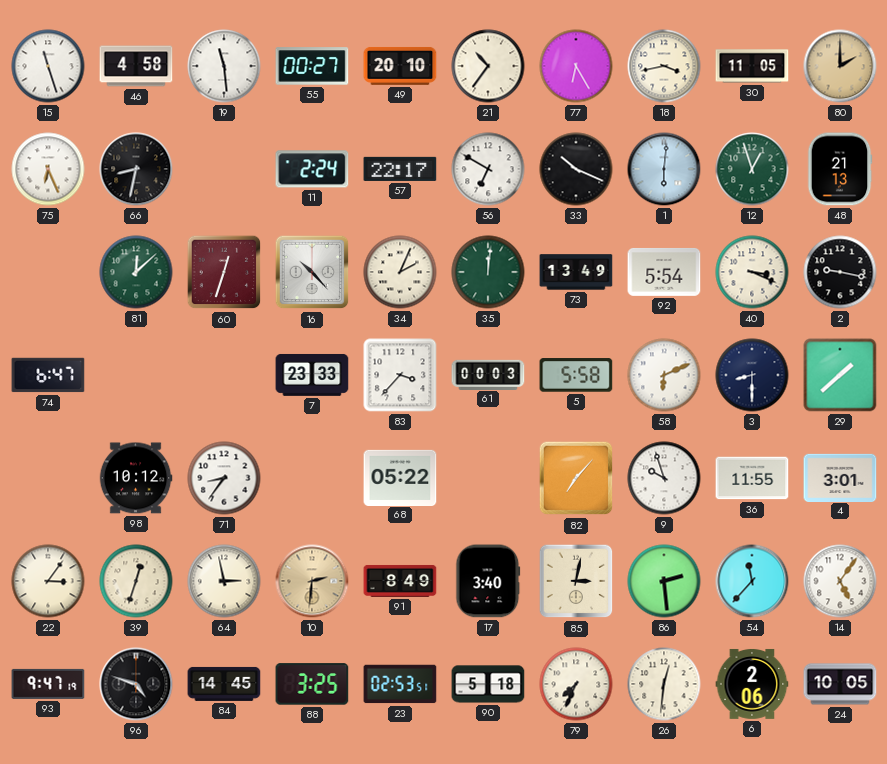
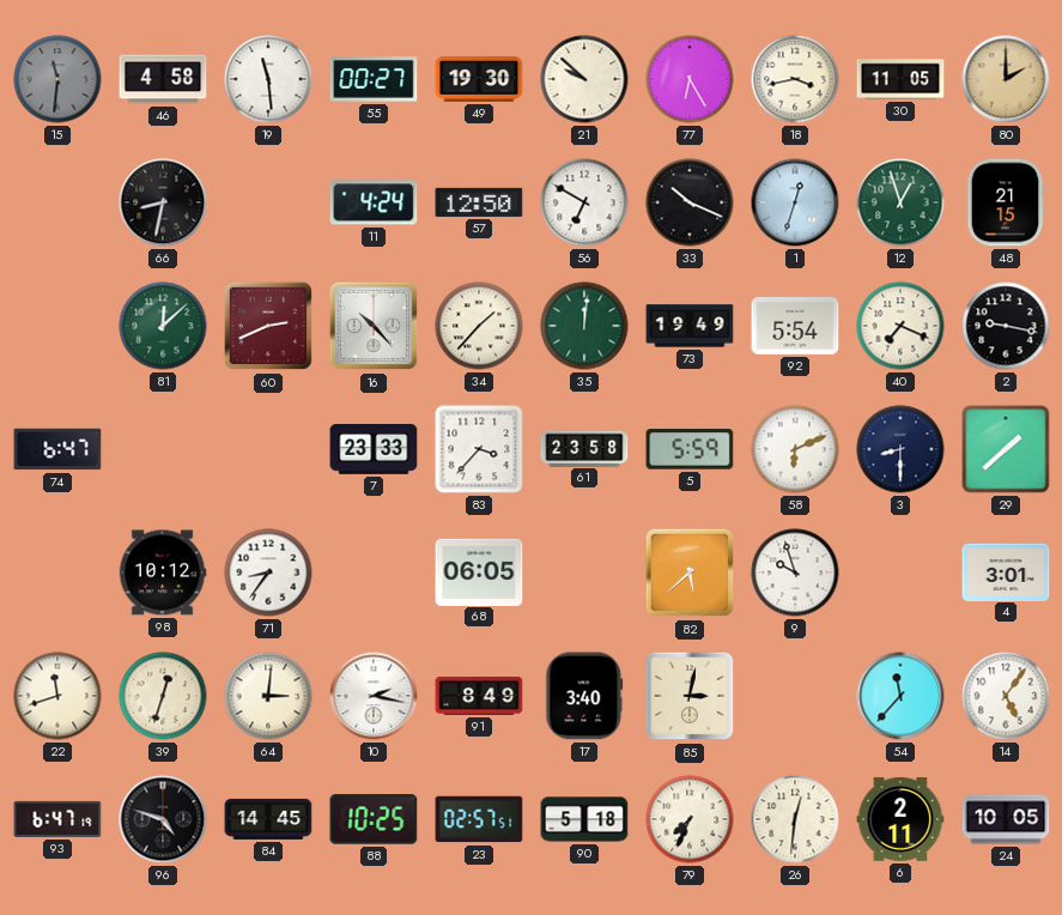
15: 11:27 -> 11:31 (57, 79)
15 dial: white -> grey (57, 79)
49: 20:10 -> 19:30 (479, 79)
21: 10:36 -> 9:52 (584, 79)
75: 6:26 -> none (48, 169)
11: 2:24 -> 4:24 (374, 202)
57: 22:17 -> 12:50 (479, 202)
1: 6:01 -> 12:33 (795, 202)
48: 21:13 -> 21:15 (1006, 202)
60: 12:33 -> 2:41 (268, 326)
34: 2:04 -> 1:37 (479, 326)
73: 13:49 -> 19:49 (690, 326)
40: 3:19 -> 7:19 (900, 326)
61: 00:03 -> 23:58 (584, 448)
5: 5:58 -> 5:59 (690, 449)
68: 05:22 -> 06:05 (479, 571)
82: 7:07 -> 5:38 (690, 572)
36: 11:55 -> none (752, 478)
22: 3:06 -> 11:42 (57, 696)
64: 2:58 -> 3:01 (268, 696)
10: 2:31 -> 2:17 (374, 696)
10 dial: champagne -> white (374, 696)
86: 2:29 -> none (664, 581)
93: 9:47 -> 6:47 (57, 819)
88: 3:25 -> 10:25 (374, 819)
23: 02:53 -> 02:57 (479, 819)
6: 2:06 -> 2:11 (900, 819)
